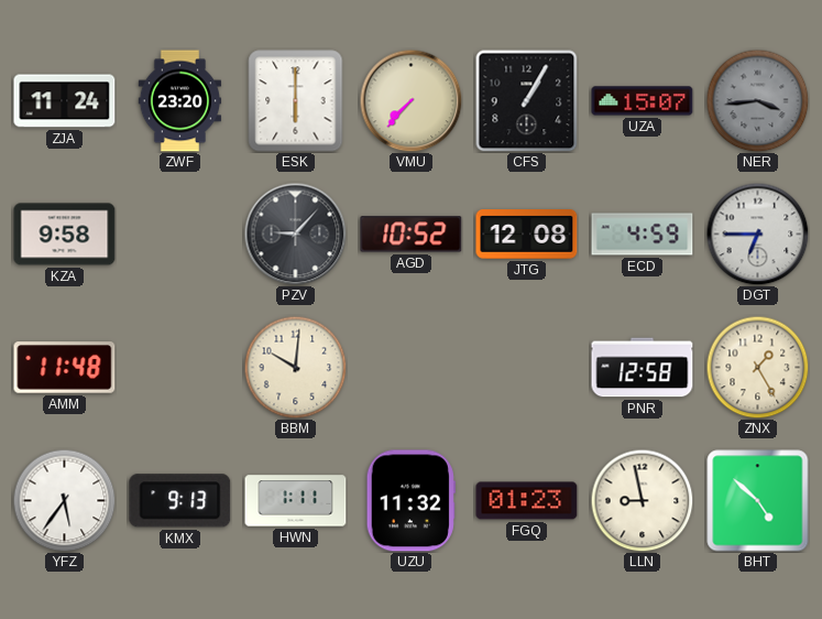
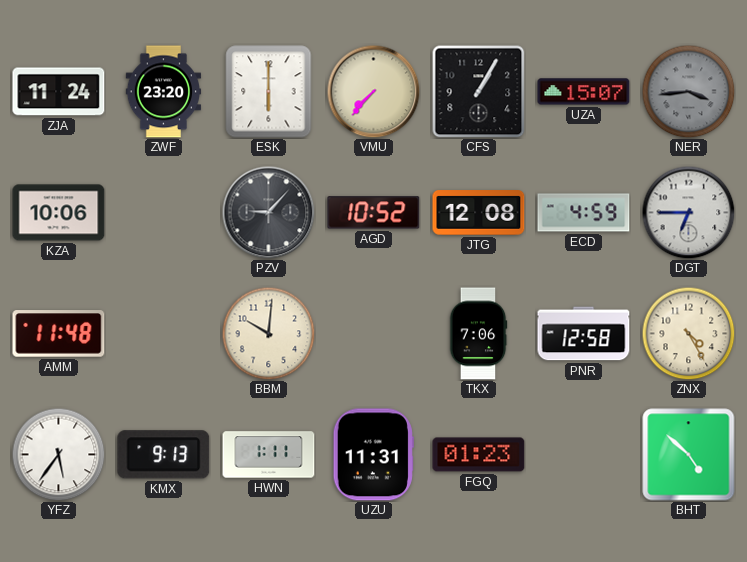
KZA: 9:58 -> 10:06 (59, 213)
TKX: none -> 7:06 (478, 334)
ZNX: 1:25 -> 4:25 (688, 333)
UZU: 11:32 -> 11:31 (373, 455)
LLN: 8:58 -> none (642, 500)
